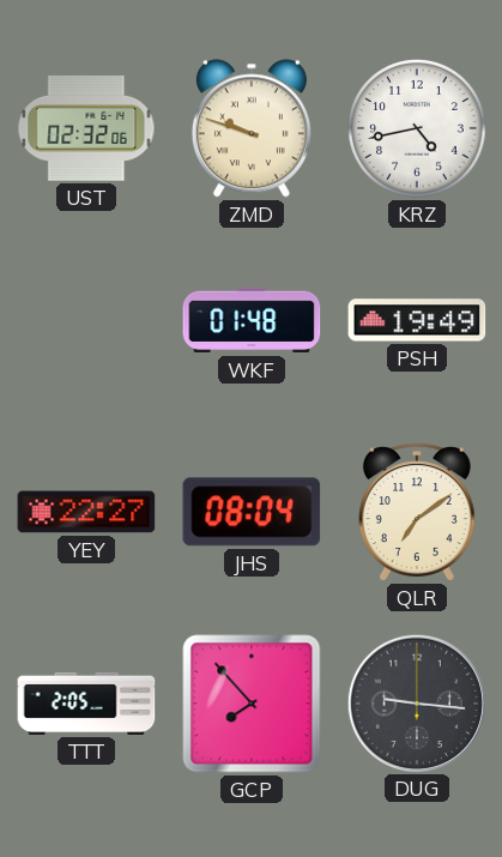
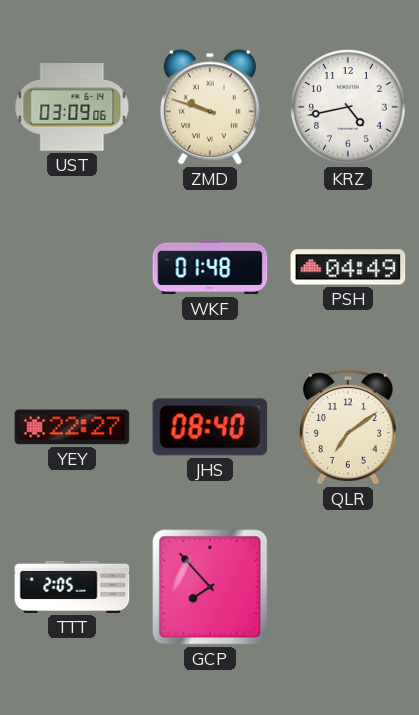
UST: 02:32 -> 03:09 (72, 107)
PSH: 19:49 -> 04:49 (348, 267)
JHS: 08:04 -> 08:40 (210, 427)
DUG: 9:16 -> none (416, 702)
